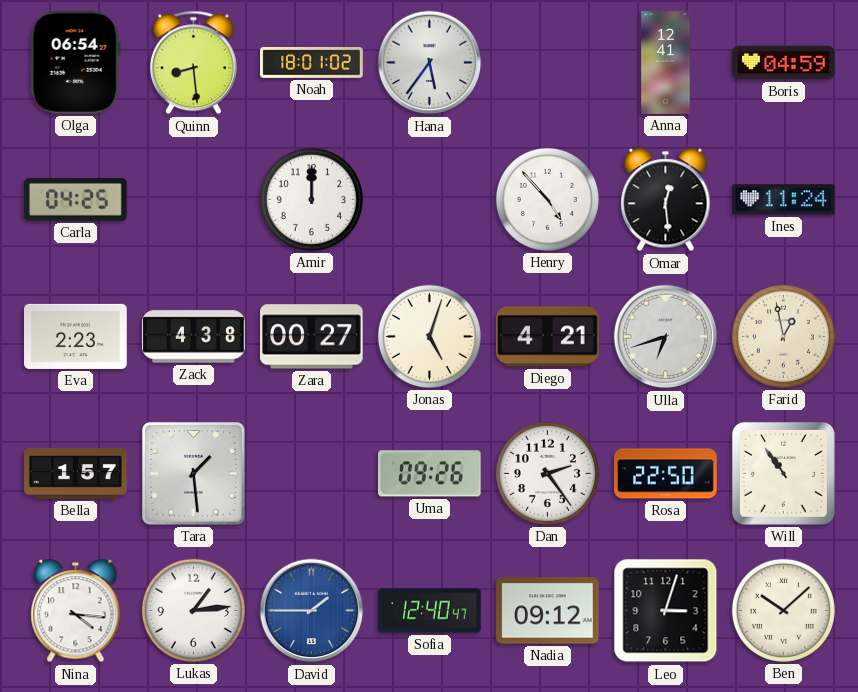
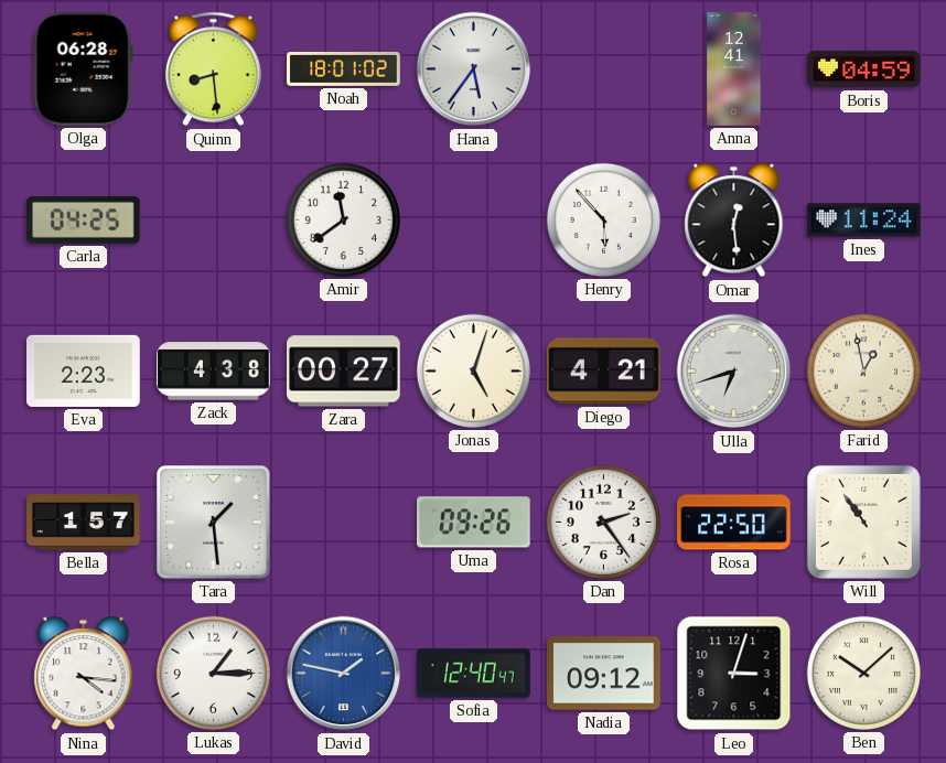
Olga: 06:54 -> 06:28 (83, 69)
Amir: 12:00 -> 11:39 (343, 219)
Henry: 4:53 -> 5:53 (603, 219)
Lukas: 1:14 -> 1:15 (213, 673)
David: 1:45 -> 1:47 (344, 674)
